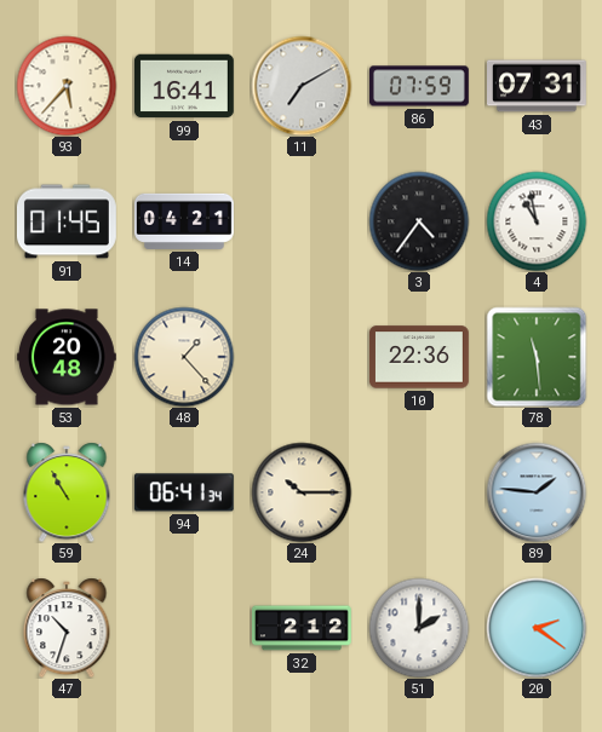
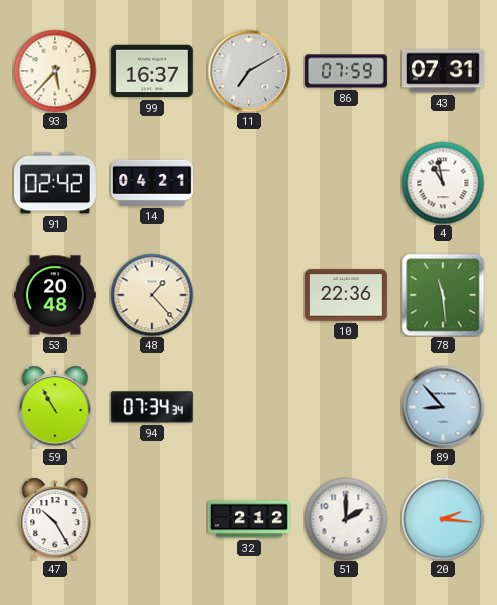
99: 16:41 -> 16:37 (152, 71)
91: 01:45 -> 02:42 (56, 183)
3: 4:36 -> none (419, 221)
94: 06:41 -> 07:34 (152, 407)
24: 10:15 -> none (302, 492)
89: 1:46 -> 8:53 (443, 407)
47: 10:33 -> 10:25 (55, 519)
20: 2:21 -> 2:16 (443, 519)
